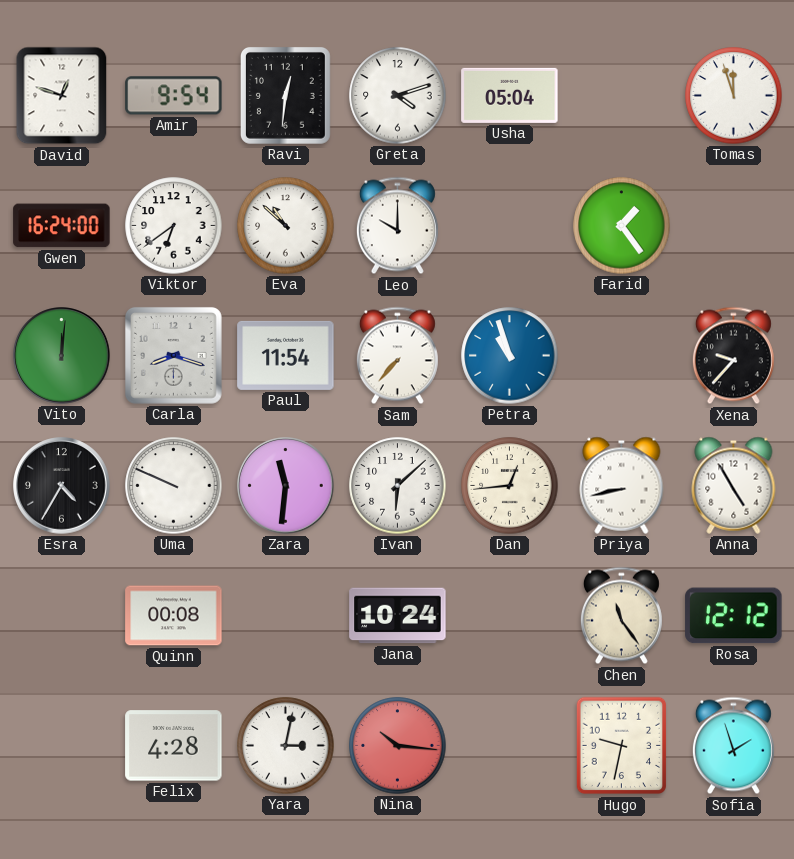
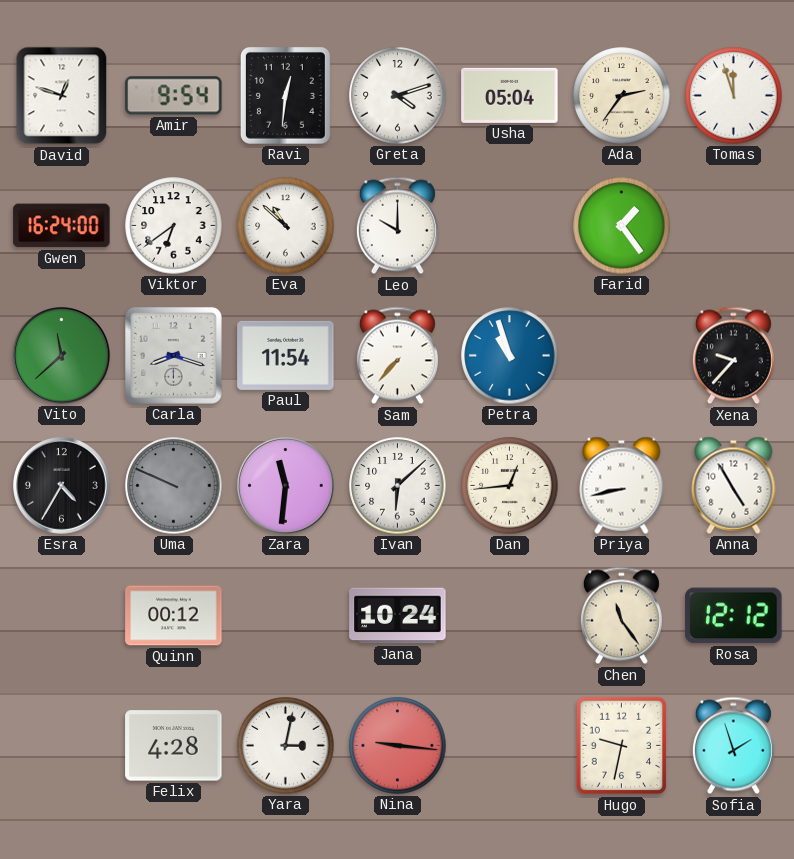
Ada: none -> 2:36 (622, 96)
Vito: 12:01 -> 11:38 (62, 356)
Uma dial: white -> grey (174, 486)
Quinn: 00:08 -> 00:12 (174, 616)
Nina: 10:16 -> 9:16 (398, 746)
